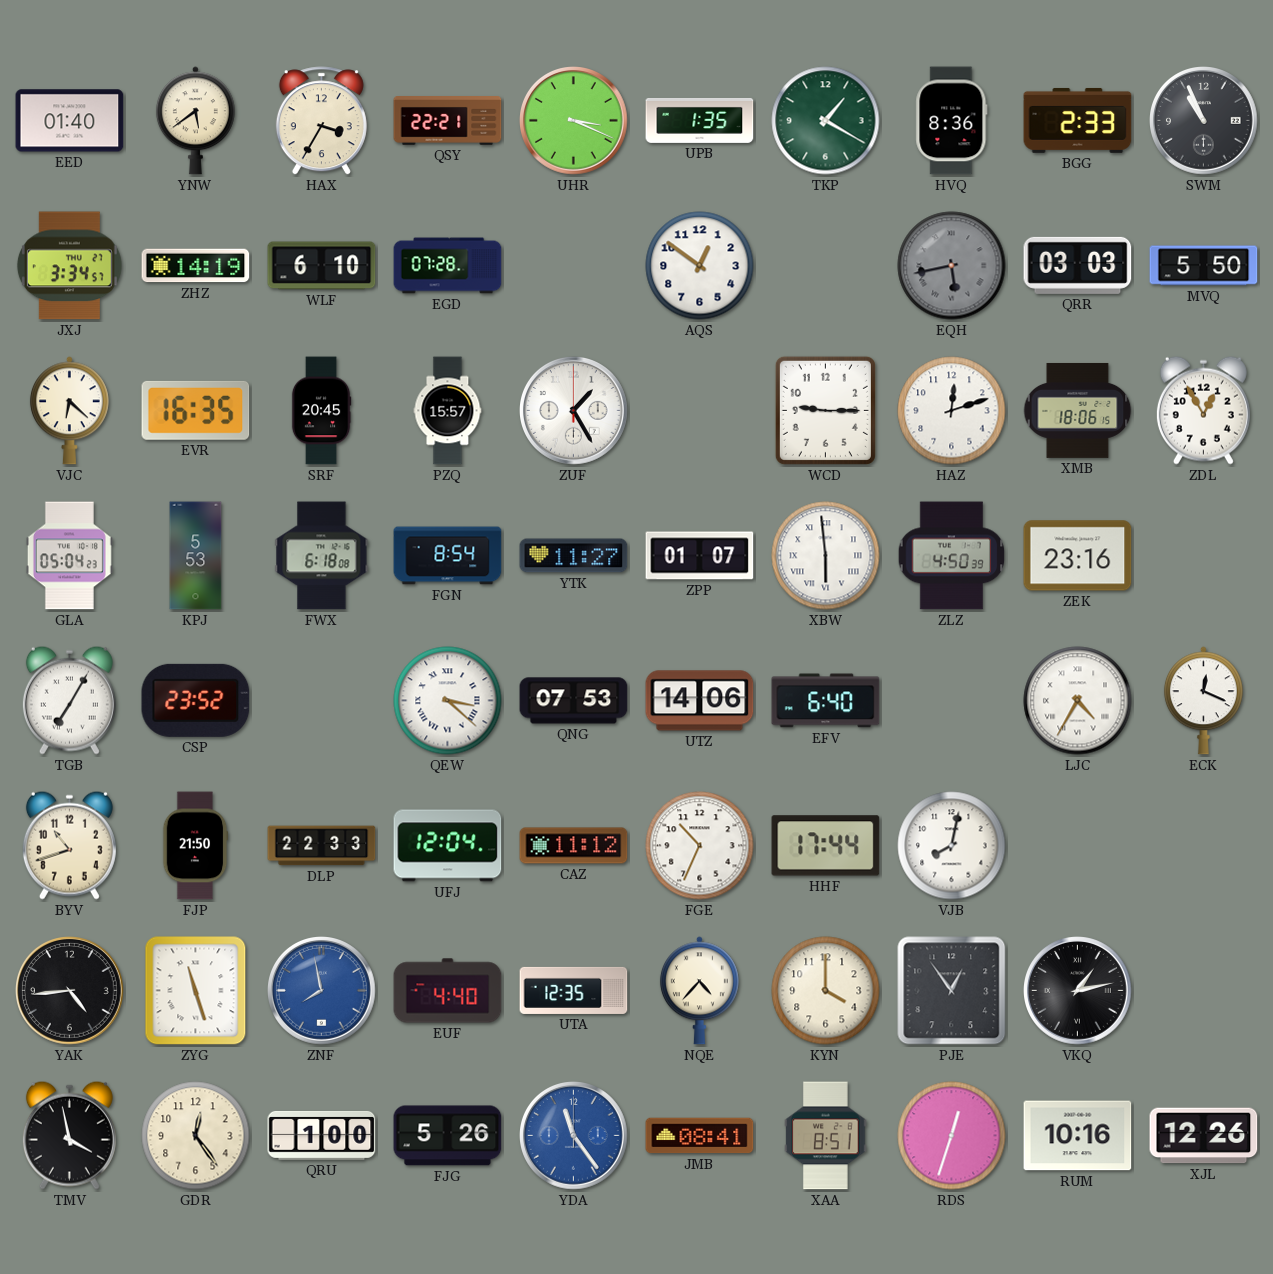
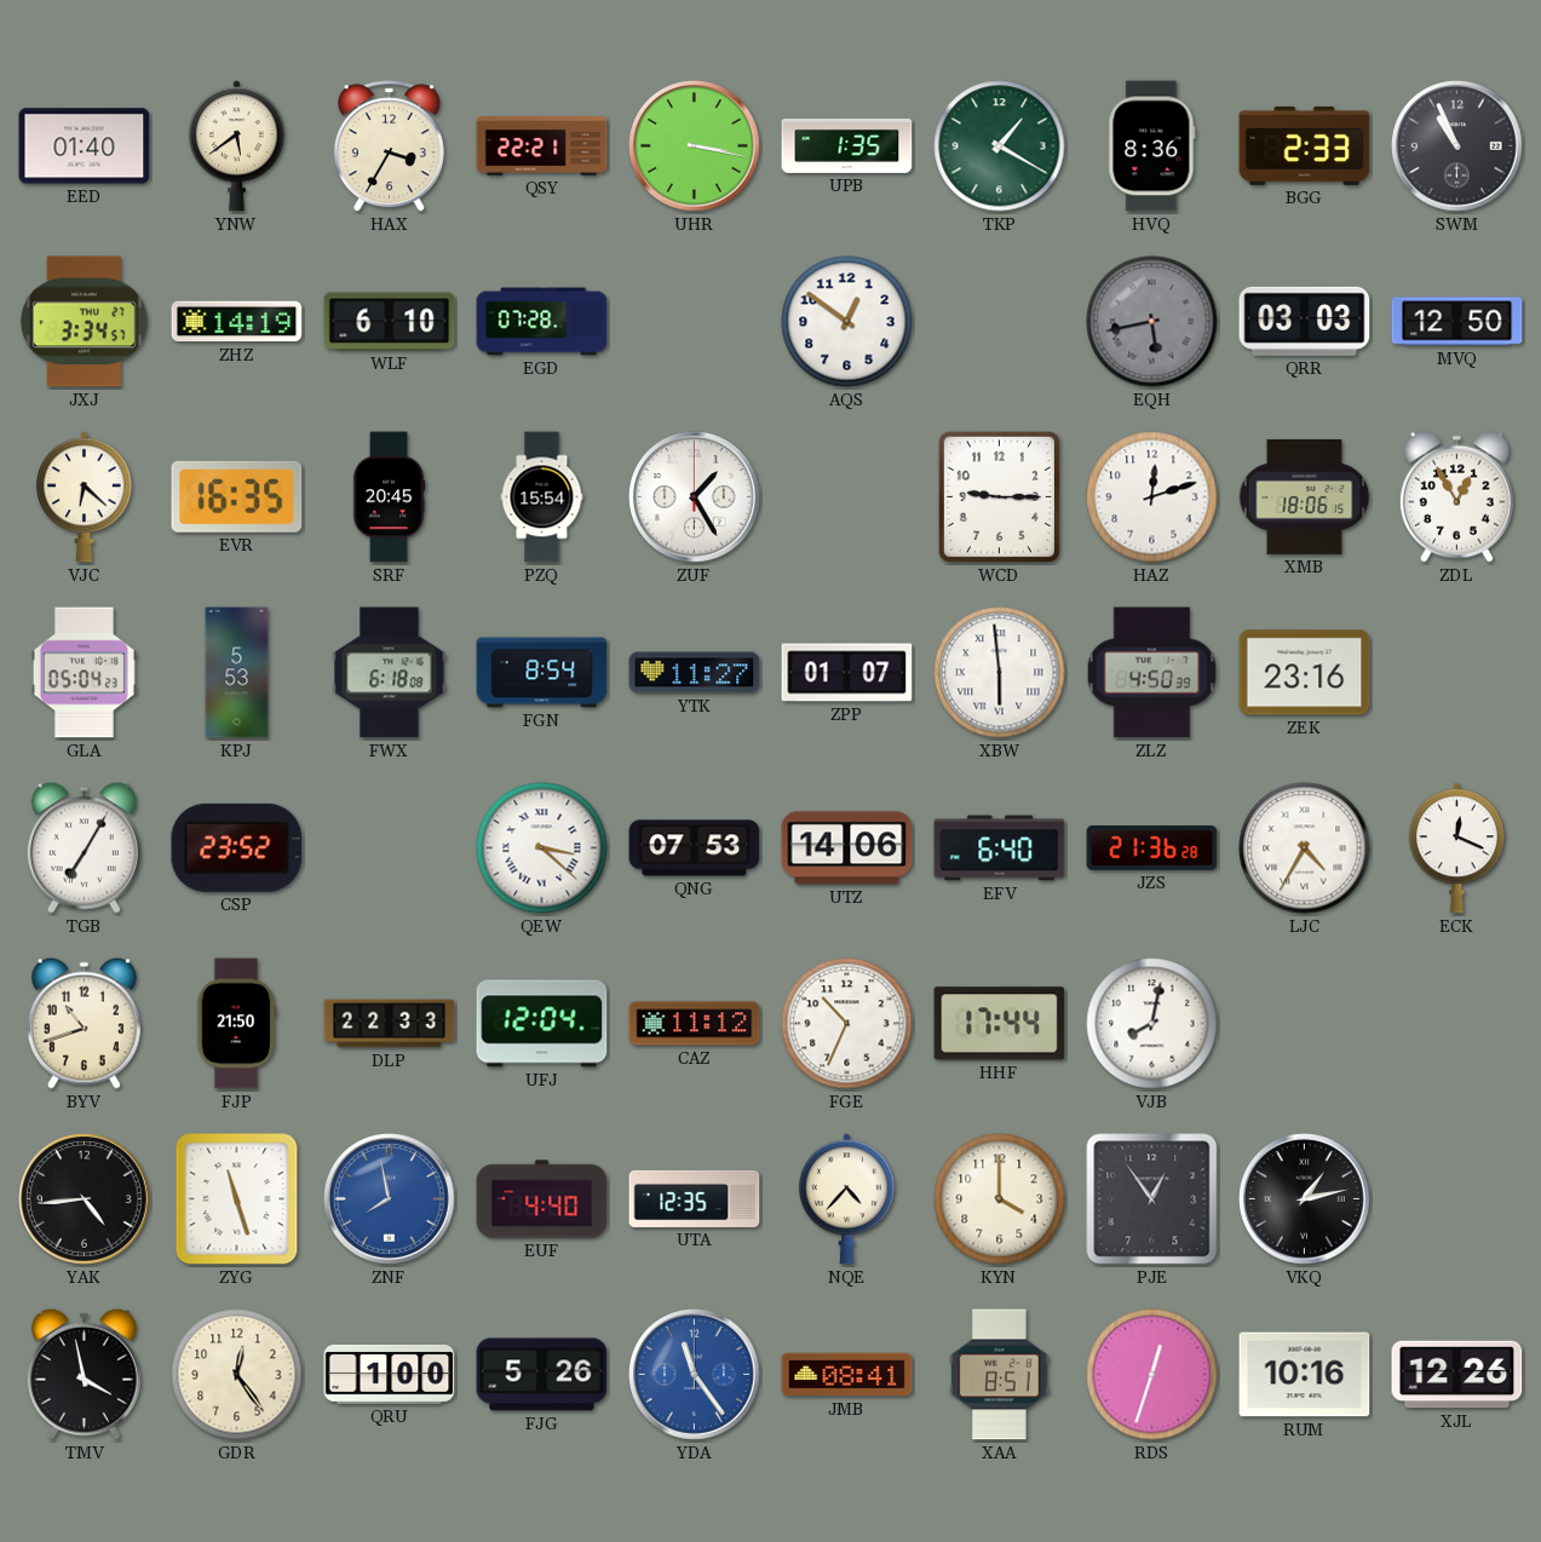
UHR: 3:19 -> 3:17 (695, 146)
MVQ: 5:50 -> 12:50 (1457, 322)
PZQ: 15:57 -> 15:54 (542, 497)
JZS: none -> 21:36 (1152, 848)
